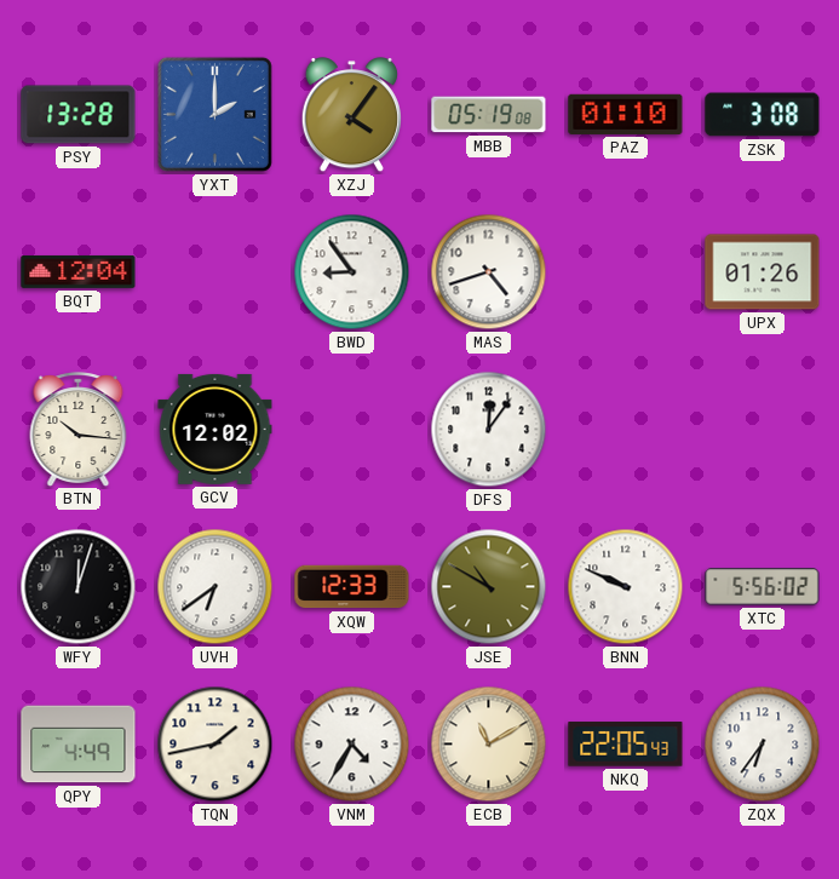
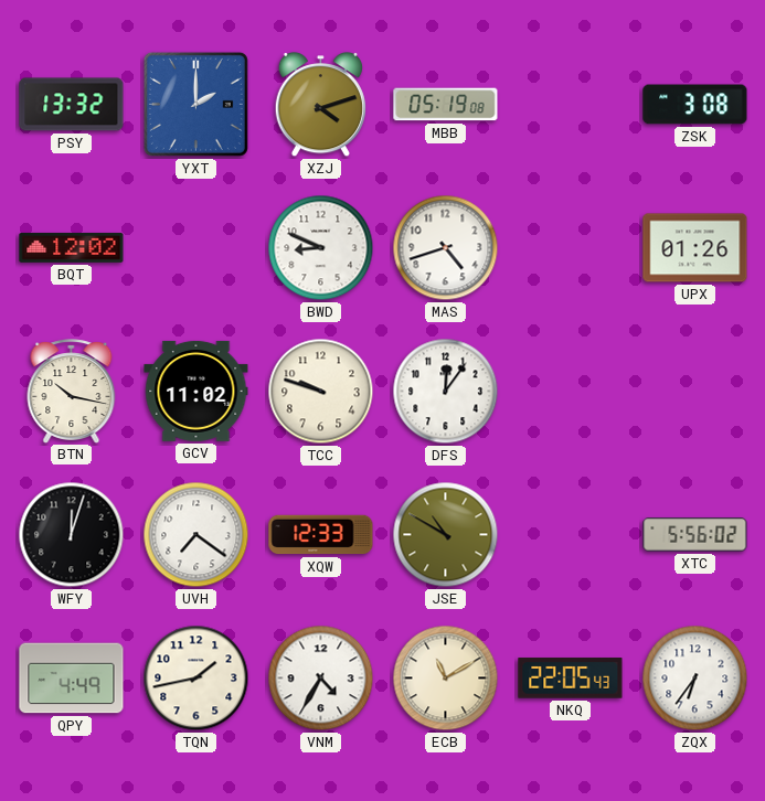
PSY: 13:28 -> 13:32 (72, 105)
XZJ: 4:06 -> 4:12 (320, 105)
PAZ: 01:10 -> none (626, 114)
BQT: 12:04 -> 12:02 (72, 247)
BWD: 8:54 -> 8:49 (321, 248)
BTN: 10:16 -> 10:17 (72, 391)
GCV: 12:02 -> 11:02 (196, 391)
TCC: none -> 9:48 (321, 392)
UVH: 6:39 -> 7:21 (196, 535)
BNN: 9:49 -> none (626, 587)
